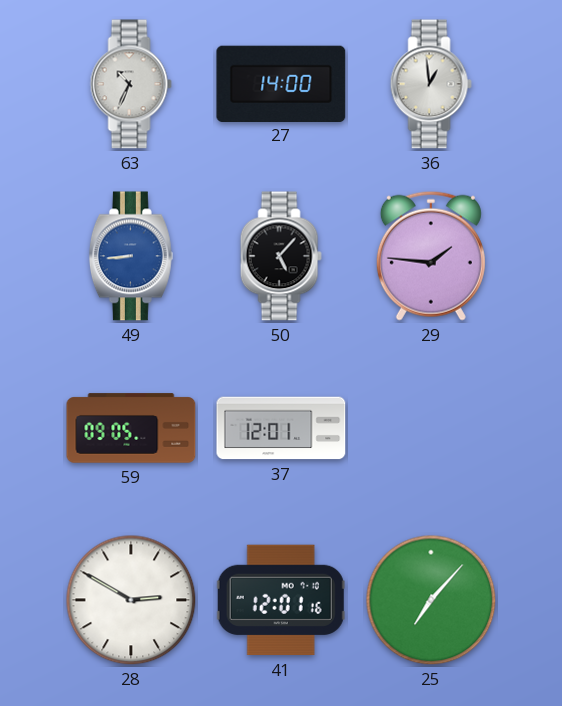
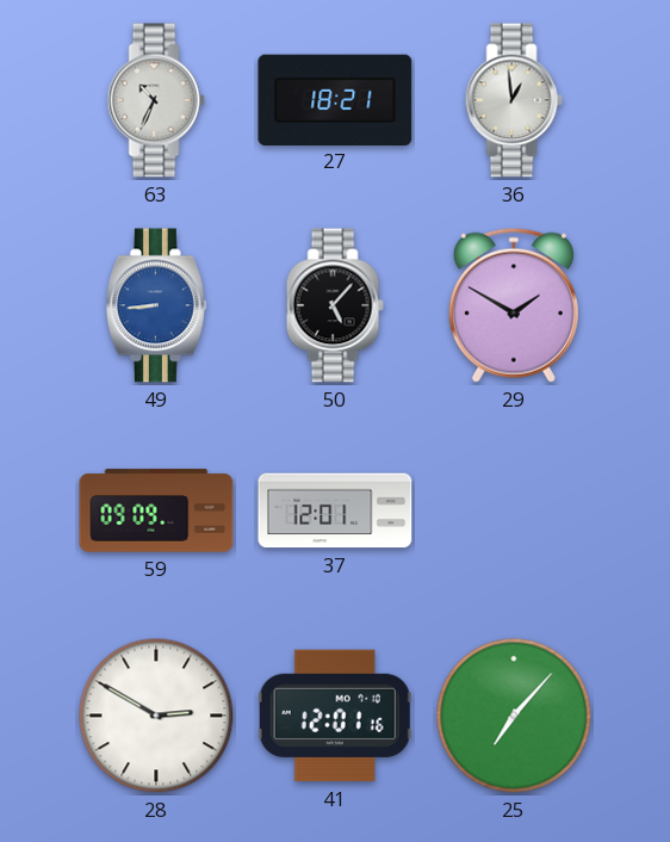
27: 14:00 -> 18:21 (335, 99)
29: 1:46 -> 1:50 (514, 305)
59: 09:05 -> 09:09 (156, 510)
